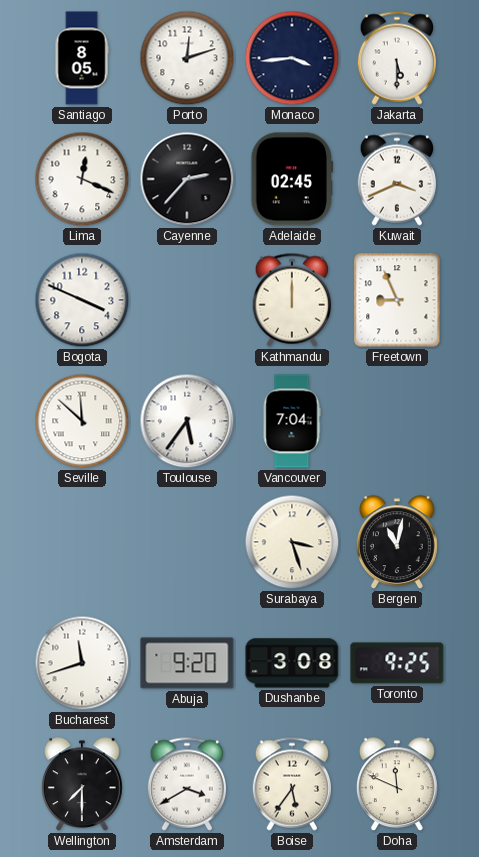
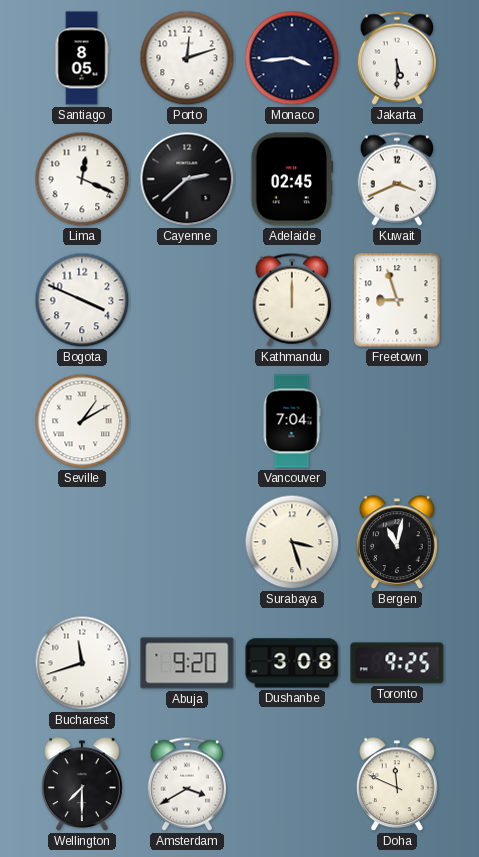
Cayenne: 2:37 -> 2:38 (187, 179)
Freetown: 8:56 -> 8:57 (397, 300)
Seville: 11:52 -> 1:10 (82, 421)
Toulouse: 5:36 -> none (187, 421)
Boise: 5:36 -> none (291, 784)
